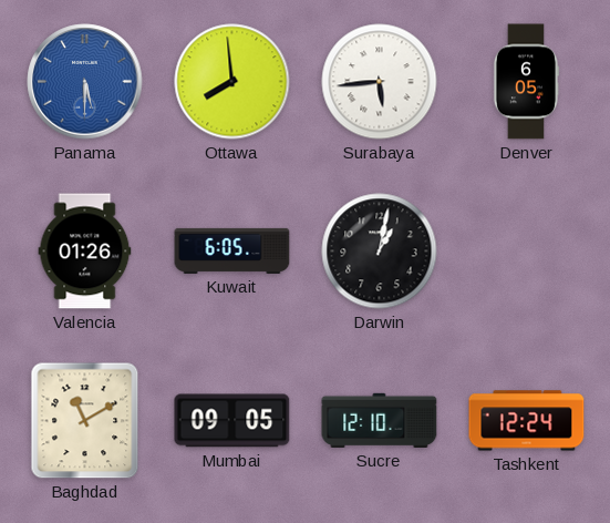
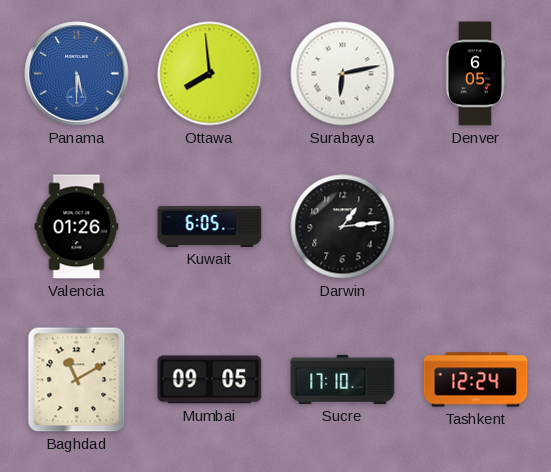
Surabaya: 5:44 -> 6:13 (343, 74)
Darwin: 1:02 -> 1:14 (343, 227)
Sucre: 12:10 -> 17:10 (343, 379)
